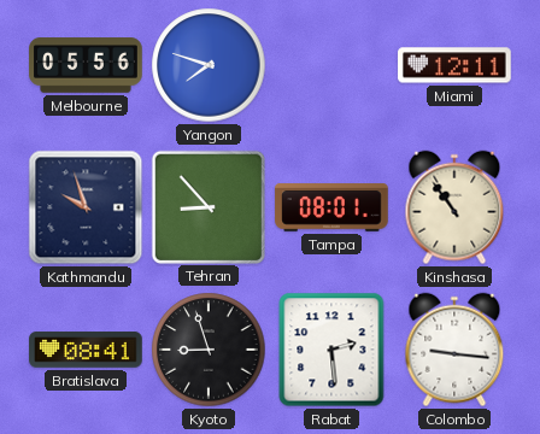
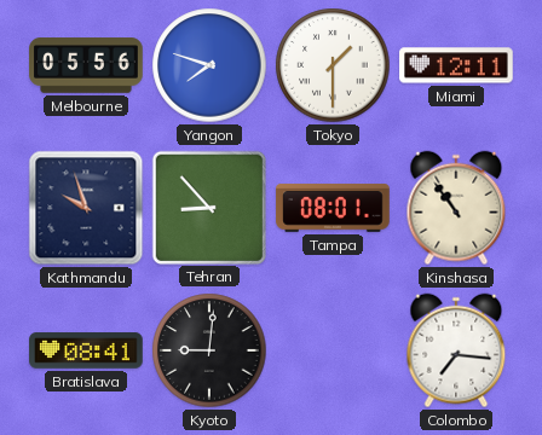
Tokyo: none -> 1:30 (333, 65)
Kyoto: 8:57 -> 9:01 (209, 350)
Rabat: 2:29 -> none (331, 350)
Colombo: 9:16 -> 7:16 (456, 350)
